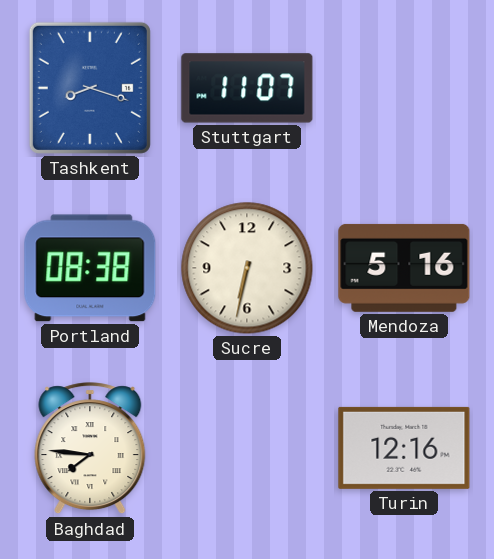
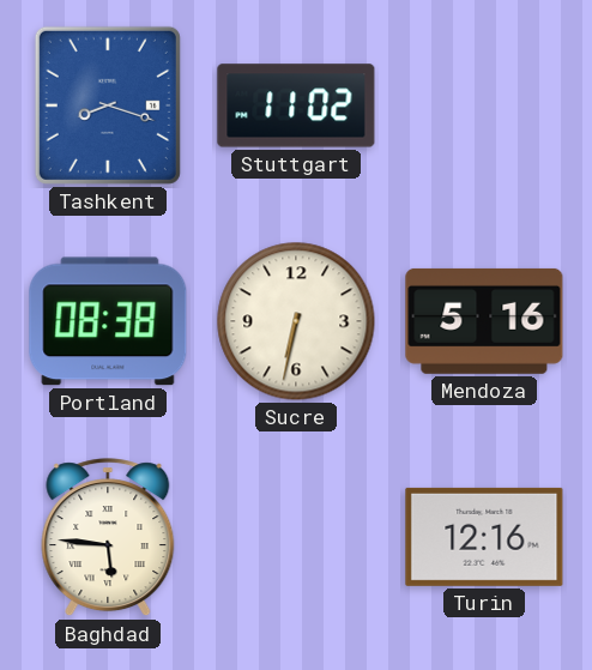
Stuttgart: 11:07 -> 11:02 (296, 105)
Baghdad: 7:46 -> 5:46 (108, 538)
